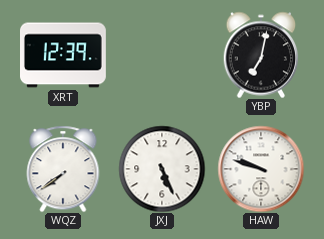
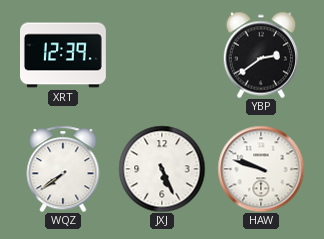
YBP: 7:02 -> 2:39 (261, 55)
